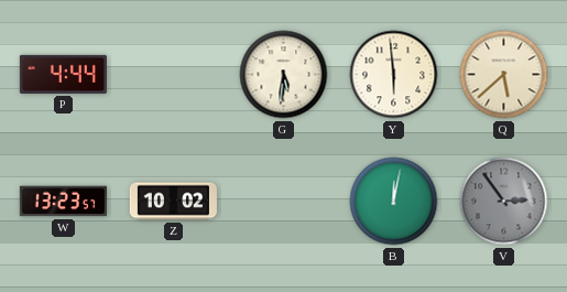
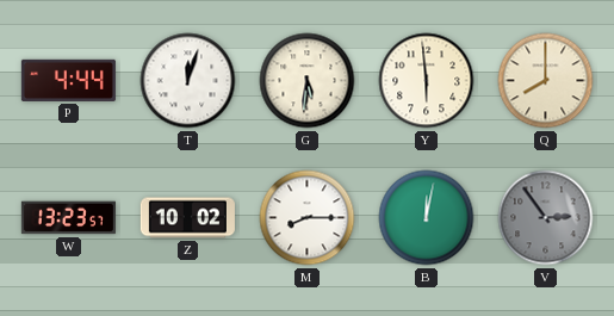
T: none -> 12:03 (188, 81)
Q: 5:38 -> 8:00 (546, 81)
M: none -> 8:15 (308, 218)
